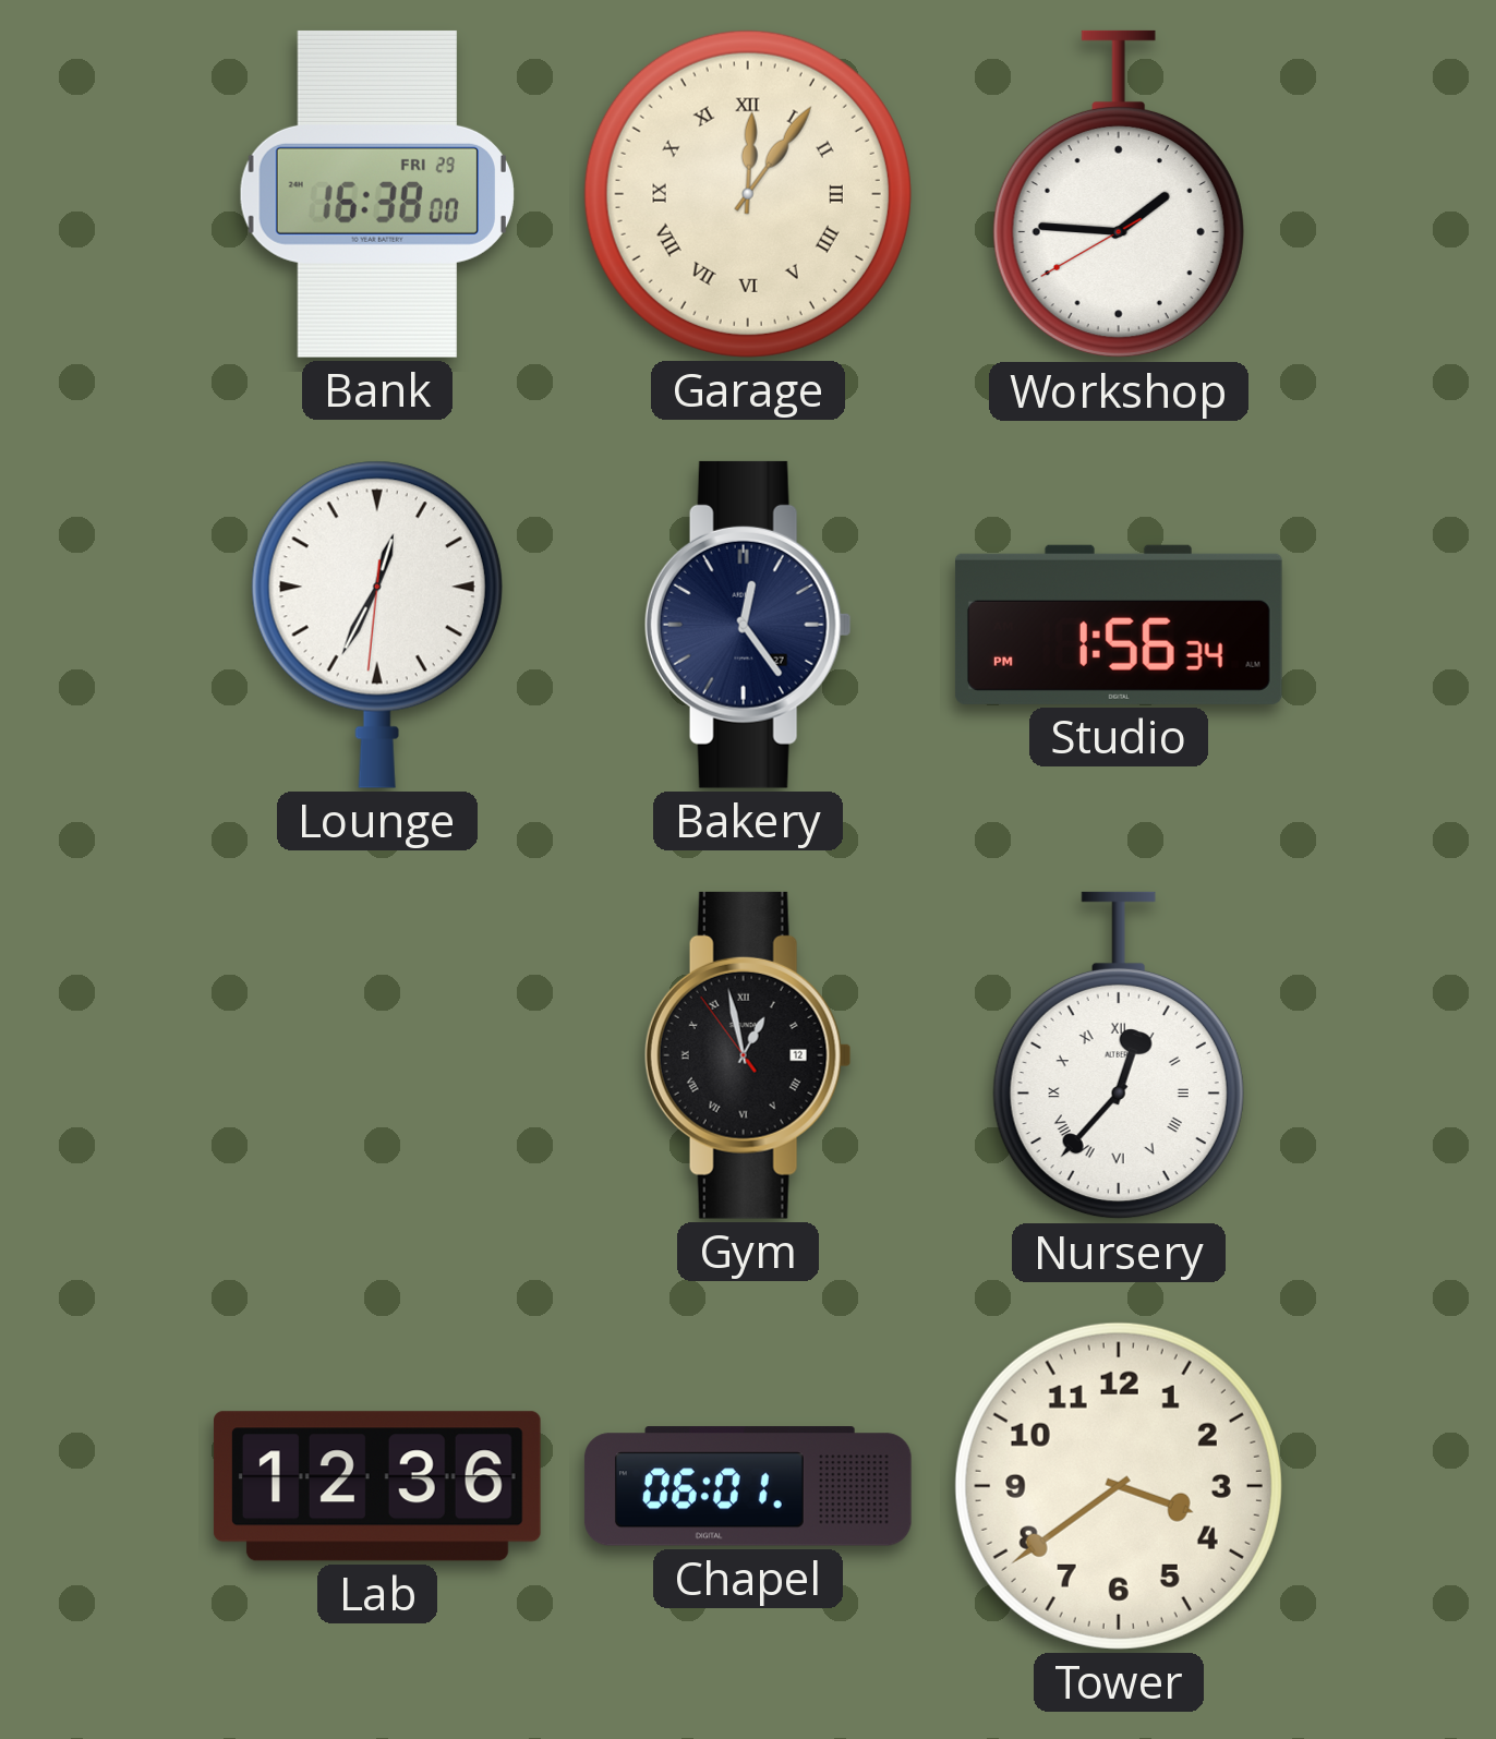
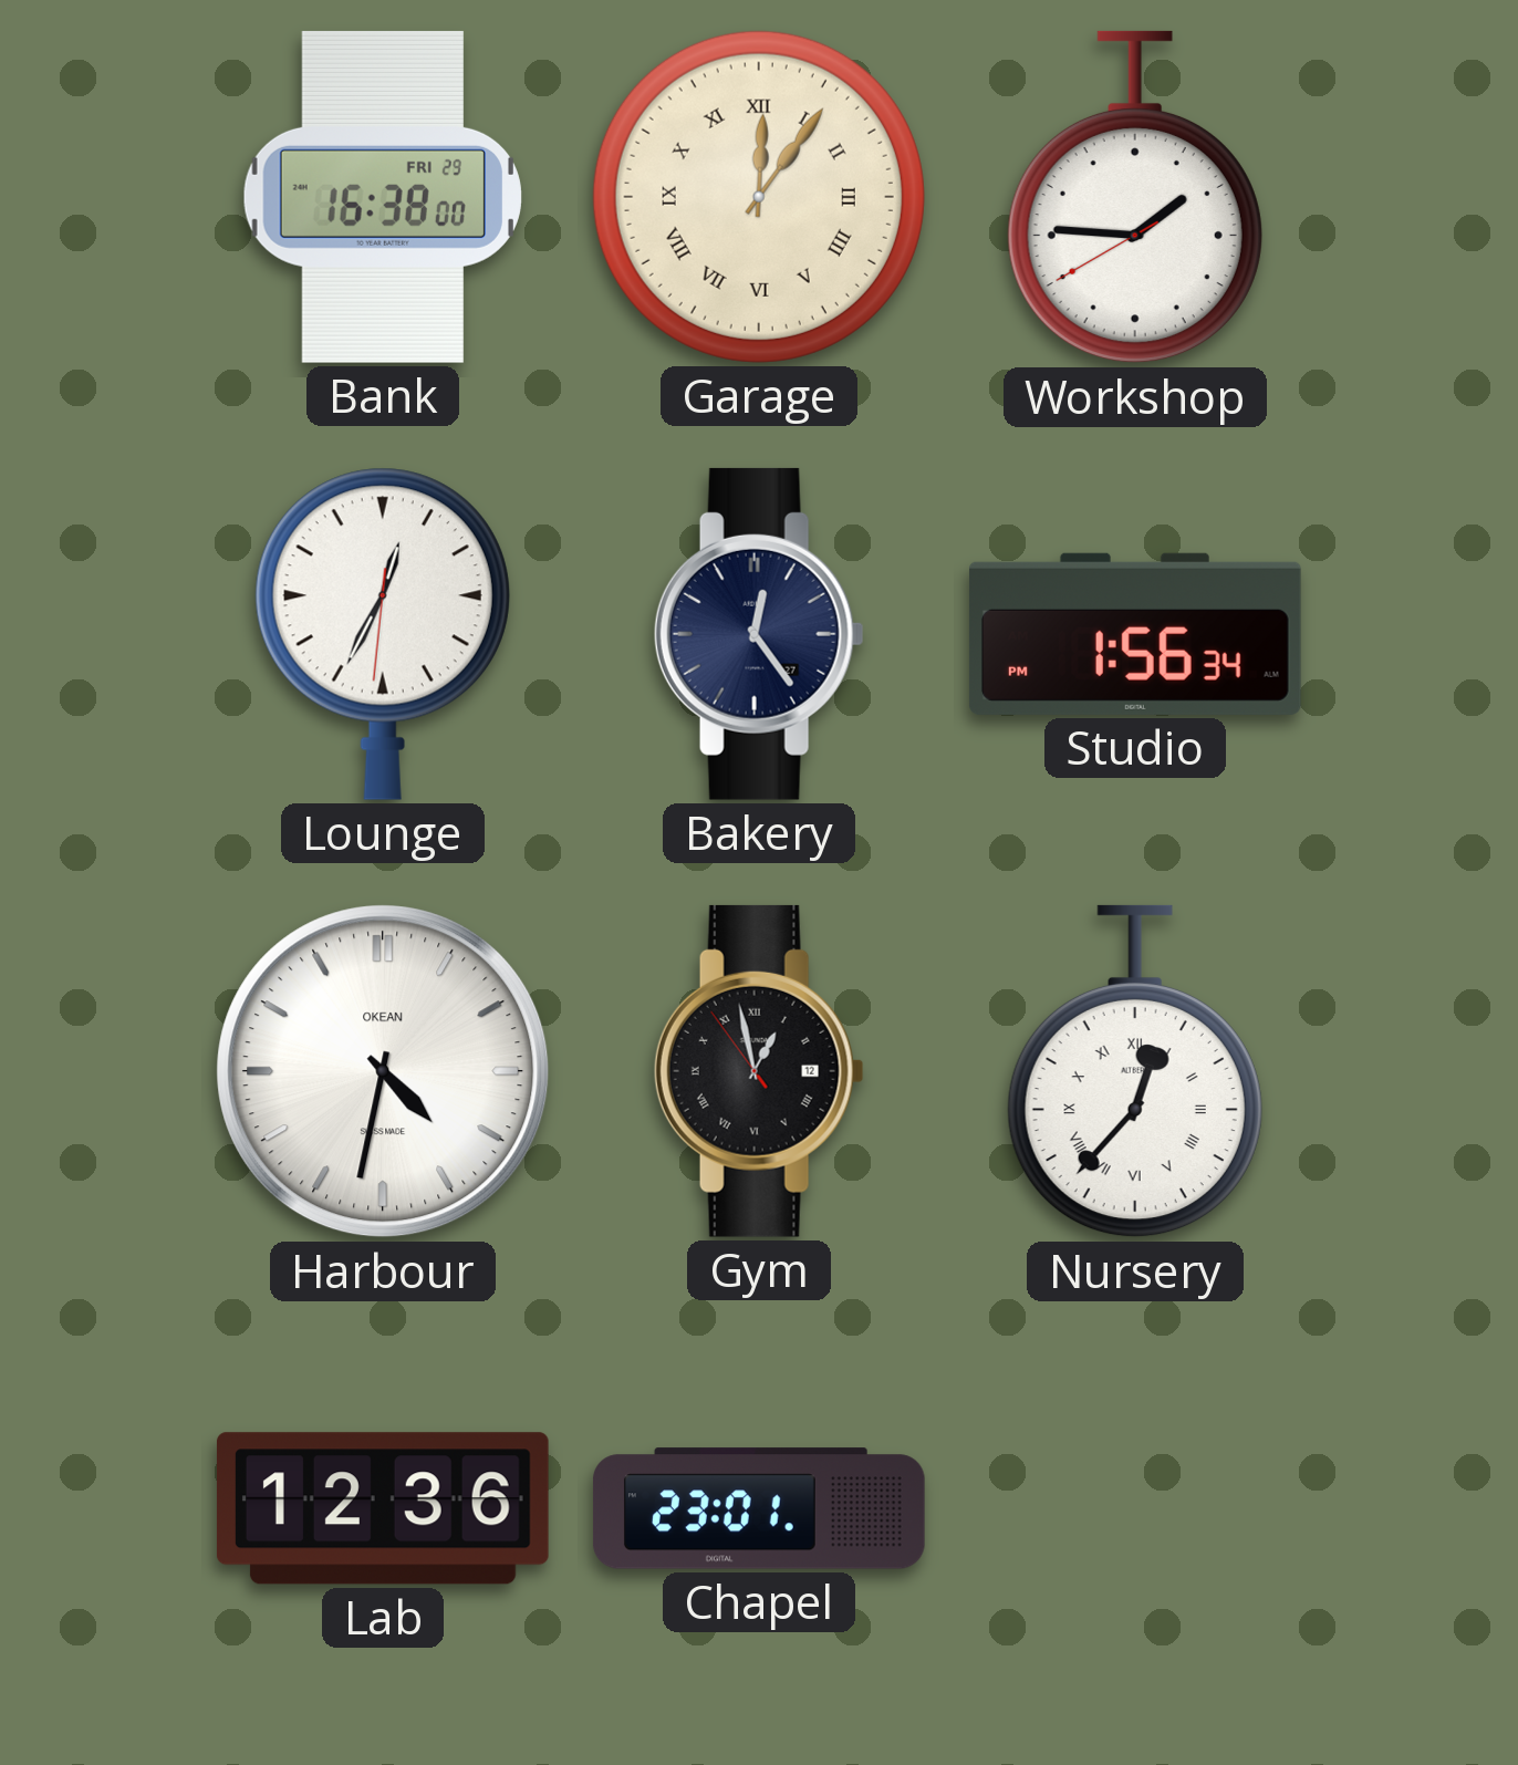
Harbour: none -> 4:32 (383, 1071)
Chapel: 06:01 -> 23:01 (759, 1508)
Tower: 3:39 -> none (1119, 1486)
